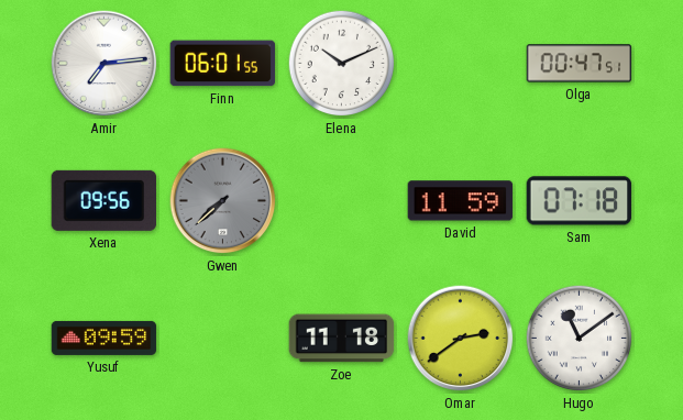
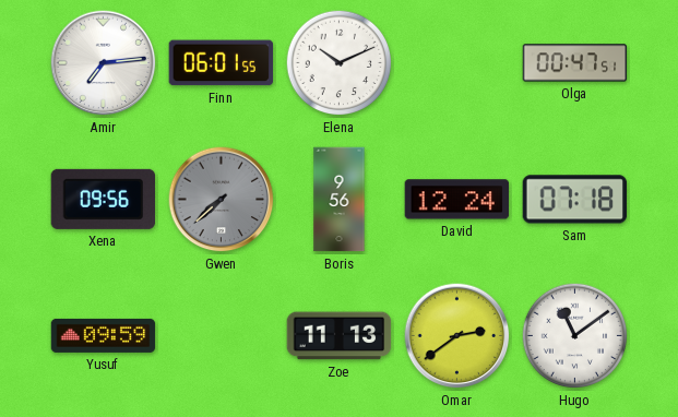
Boris: none -> 9:56 (340, 200)
David: 11:59 -> 12:24 (457, 200)
Zoe: 11:18 -> 11:13 (340, 336)
